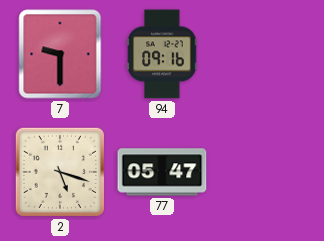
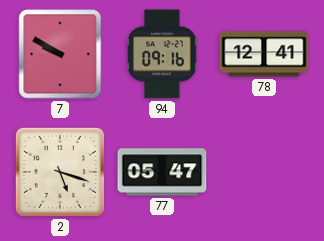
7: 9:30 -> 9:50 (60, 54)
78: none -> 12:41 (264, 54)
